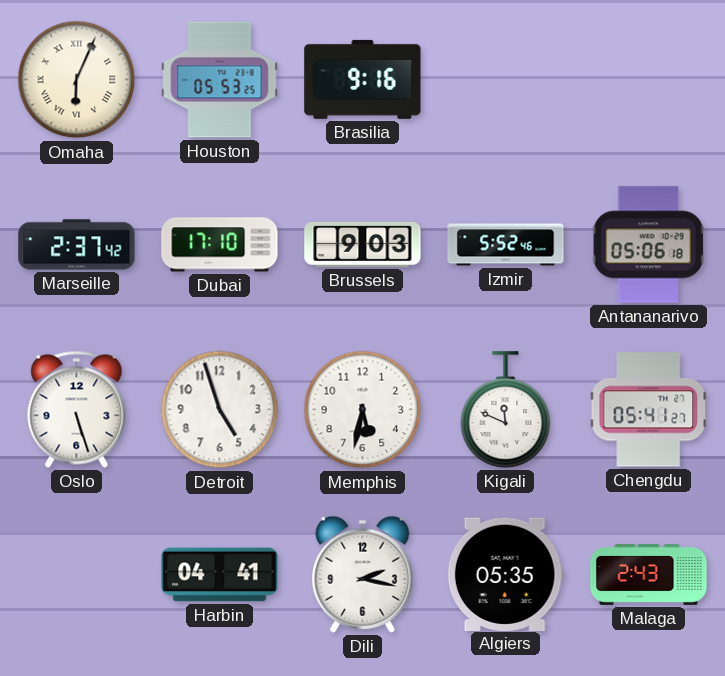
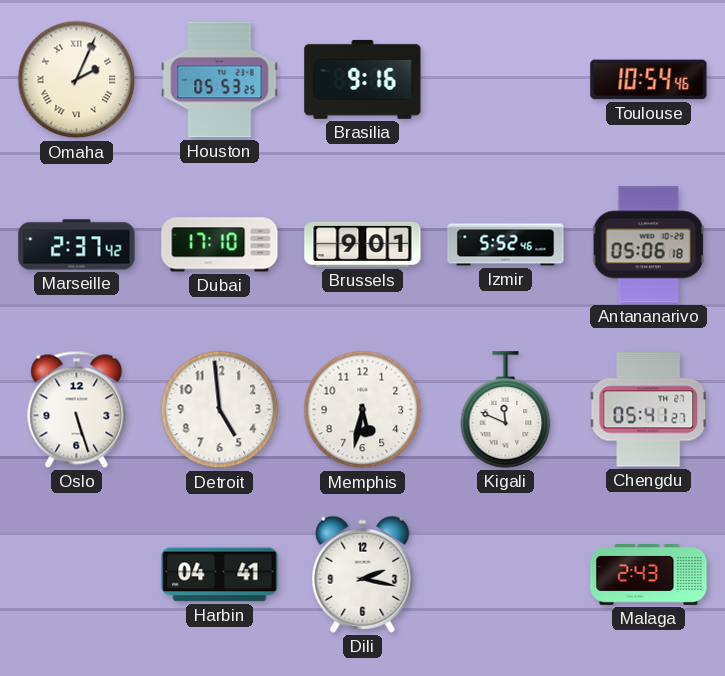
Omaha: 6:04 -> 2:04 (77, 80)
Toulouse: none -> 10:54 (649, 80)
Brussels: 9:03 -> 9:01 (363, 244)
Detroit: 4:57 -> 4:59 (220, 410)
Algiers: 05:35 -> none (505, 574)
